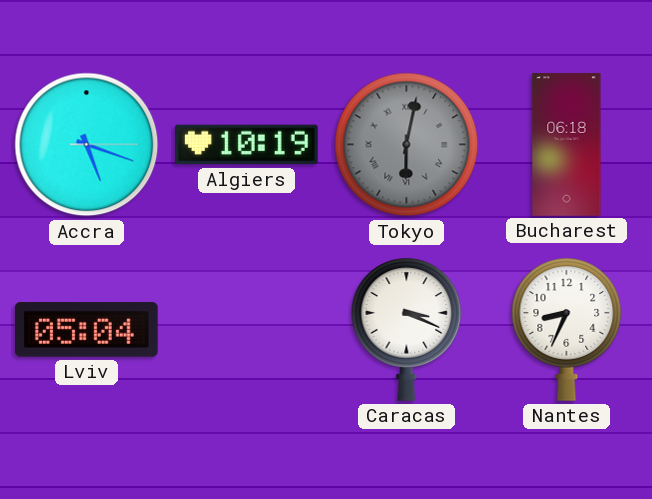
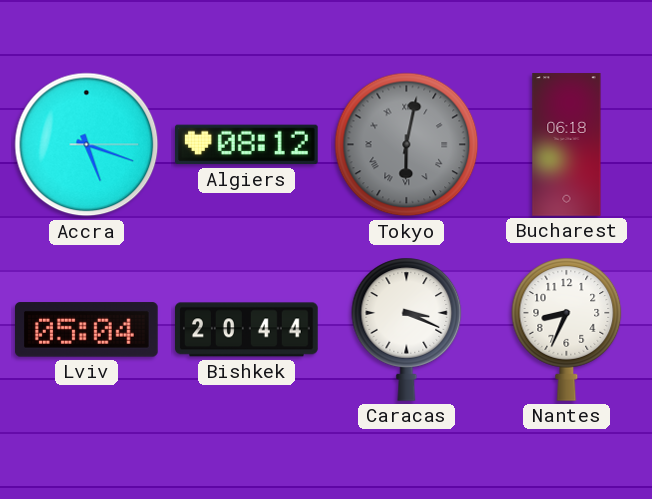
Algiers: 10:19 -> 08:12 (247, 145)
Bishkek: none -> 20:44 (247, 330)
